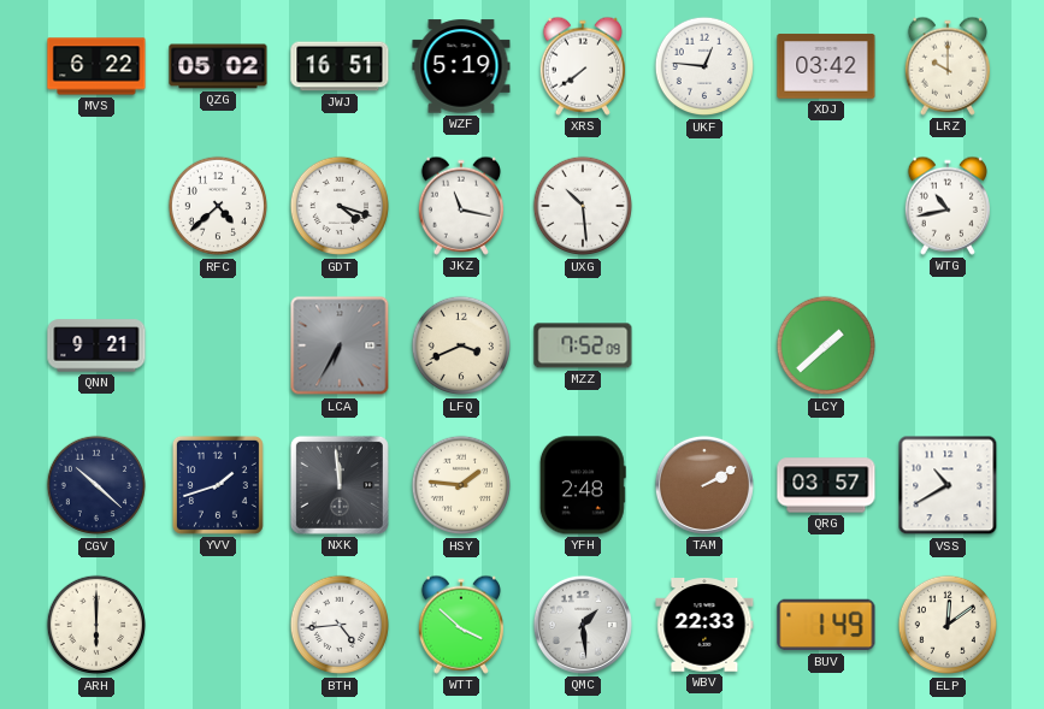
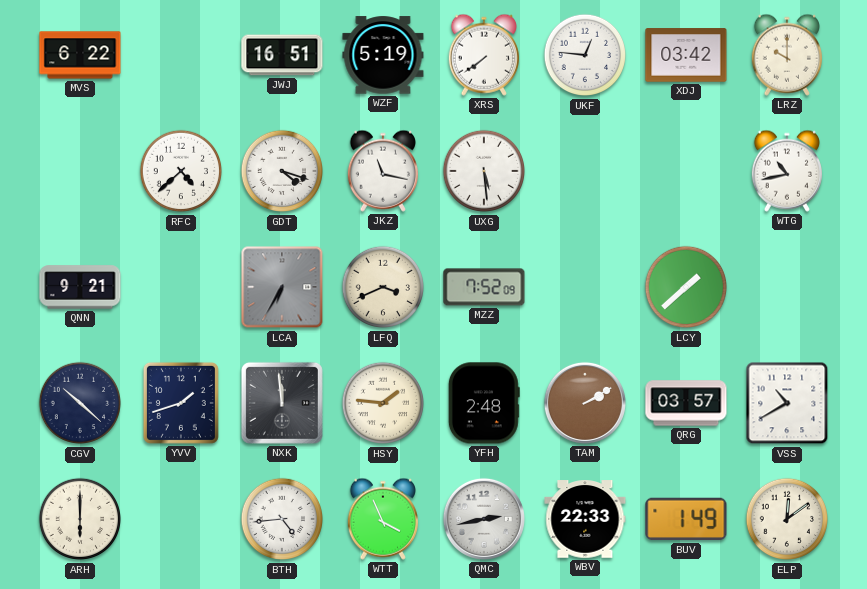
QZG: 05:02 -> none (218, 66)
UXG: 10:29 -> 5:29 (484, 171)
WTT: 3:52 -> 3:56 (382, 519)
QMC: 1:29 -> 2:43 (484, 519)
